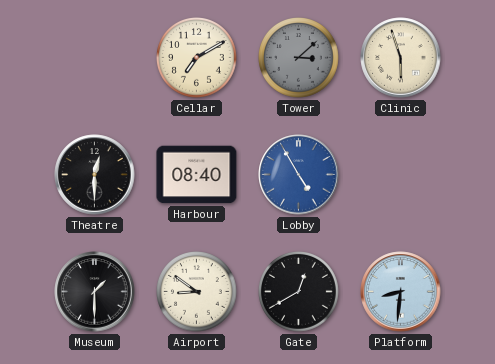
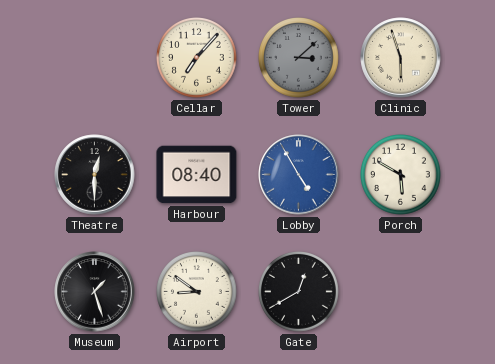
Cellar: 7:10 -> 7:07 (197, 58)
Porch: none -> 5:50 (401, 175)
Museum: 1:30 -> 1:27 (95, 292)
Platform: 8:31 -> none (401, 292)
